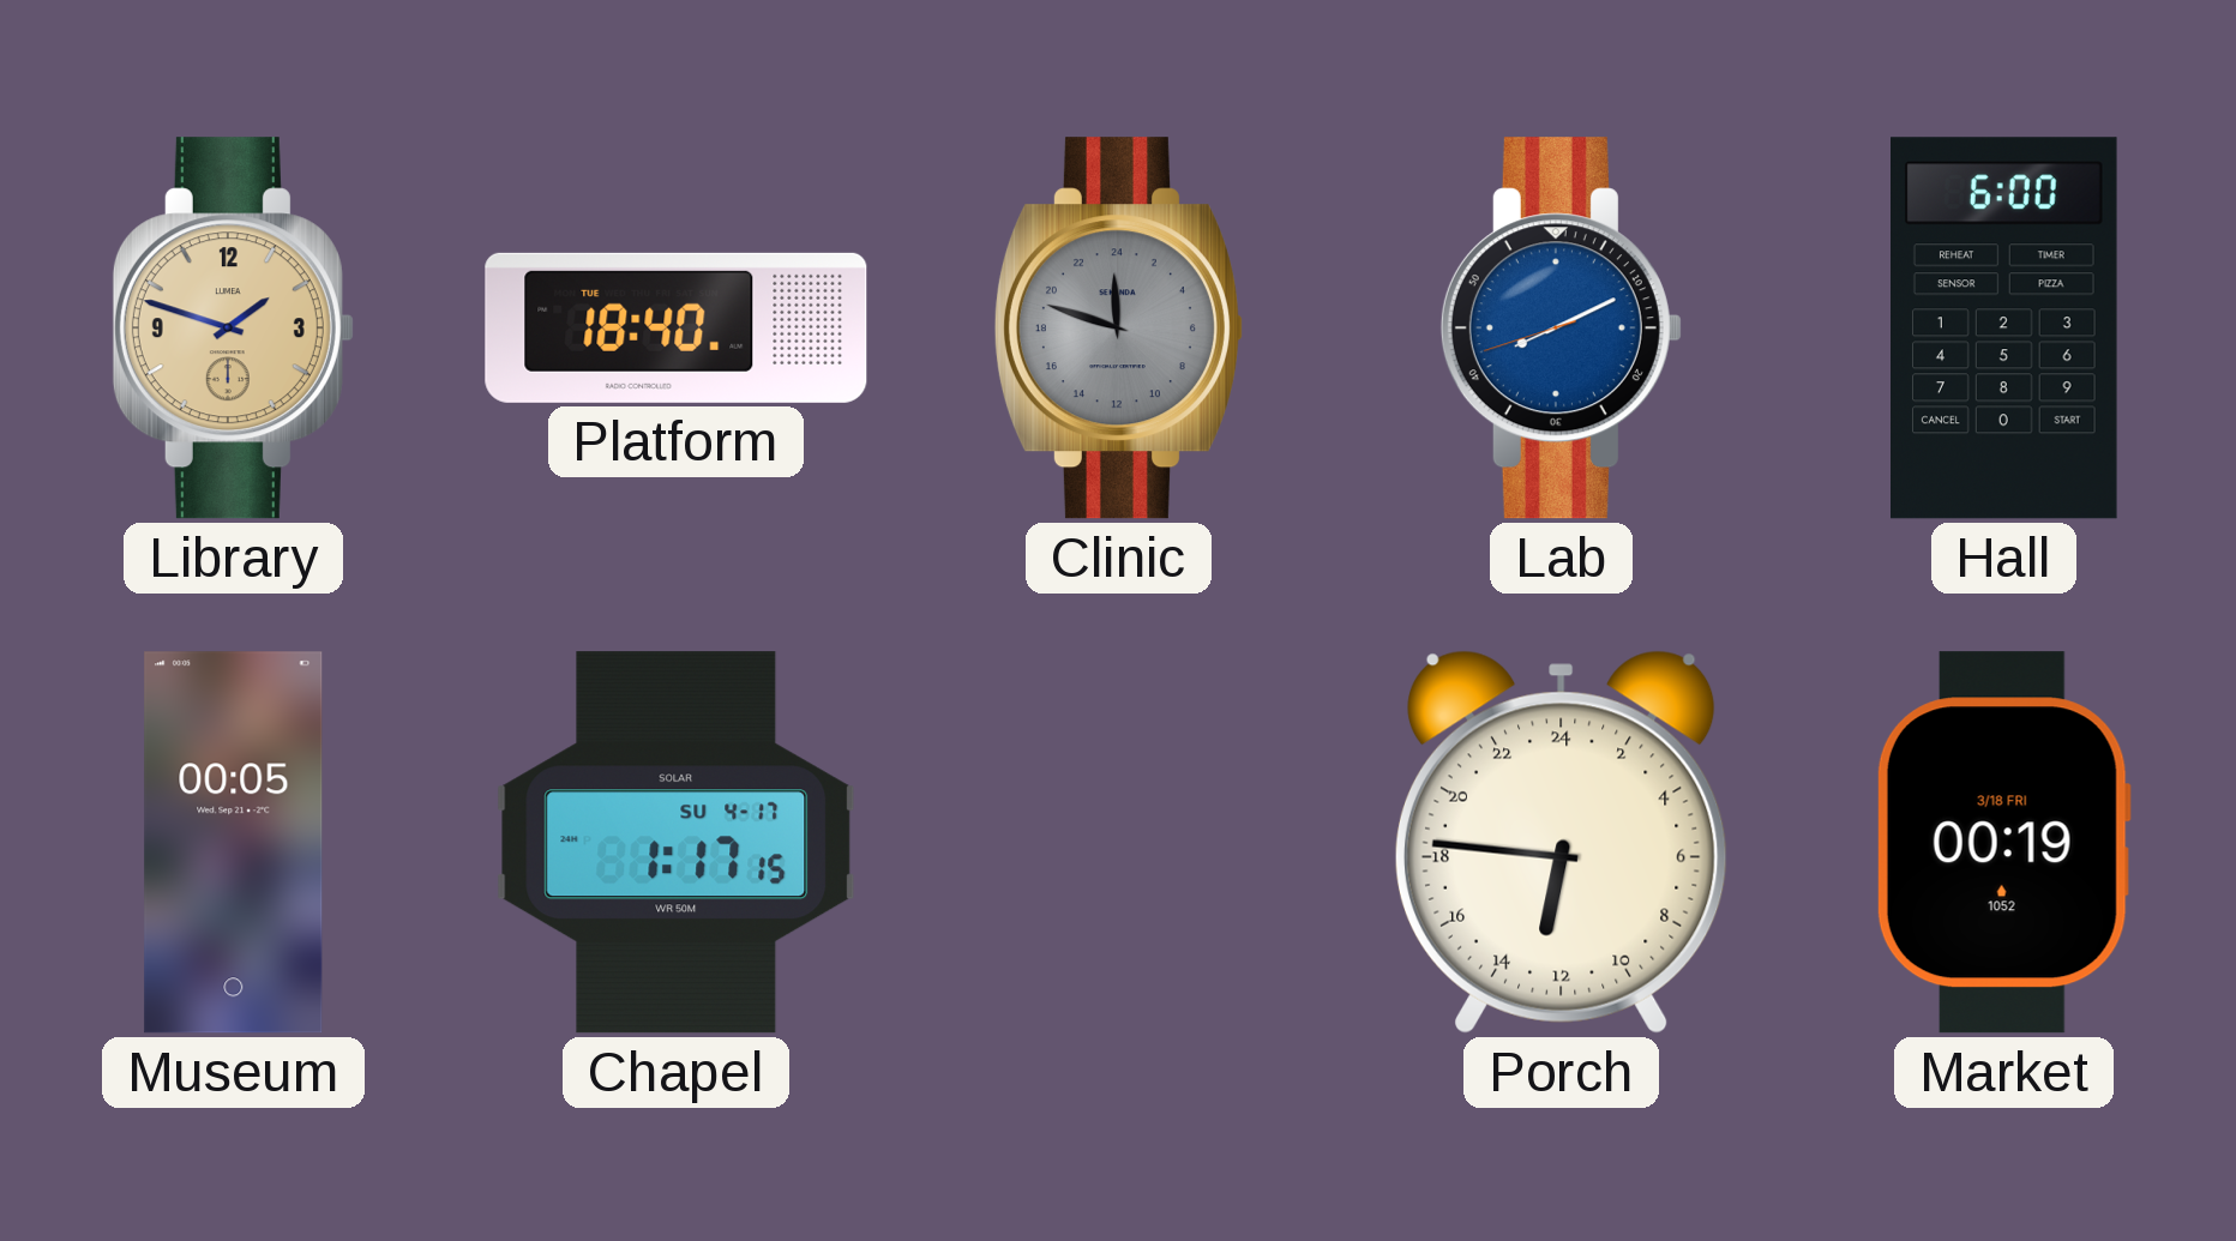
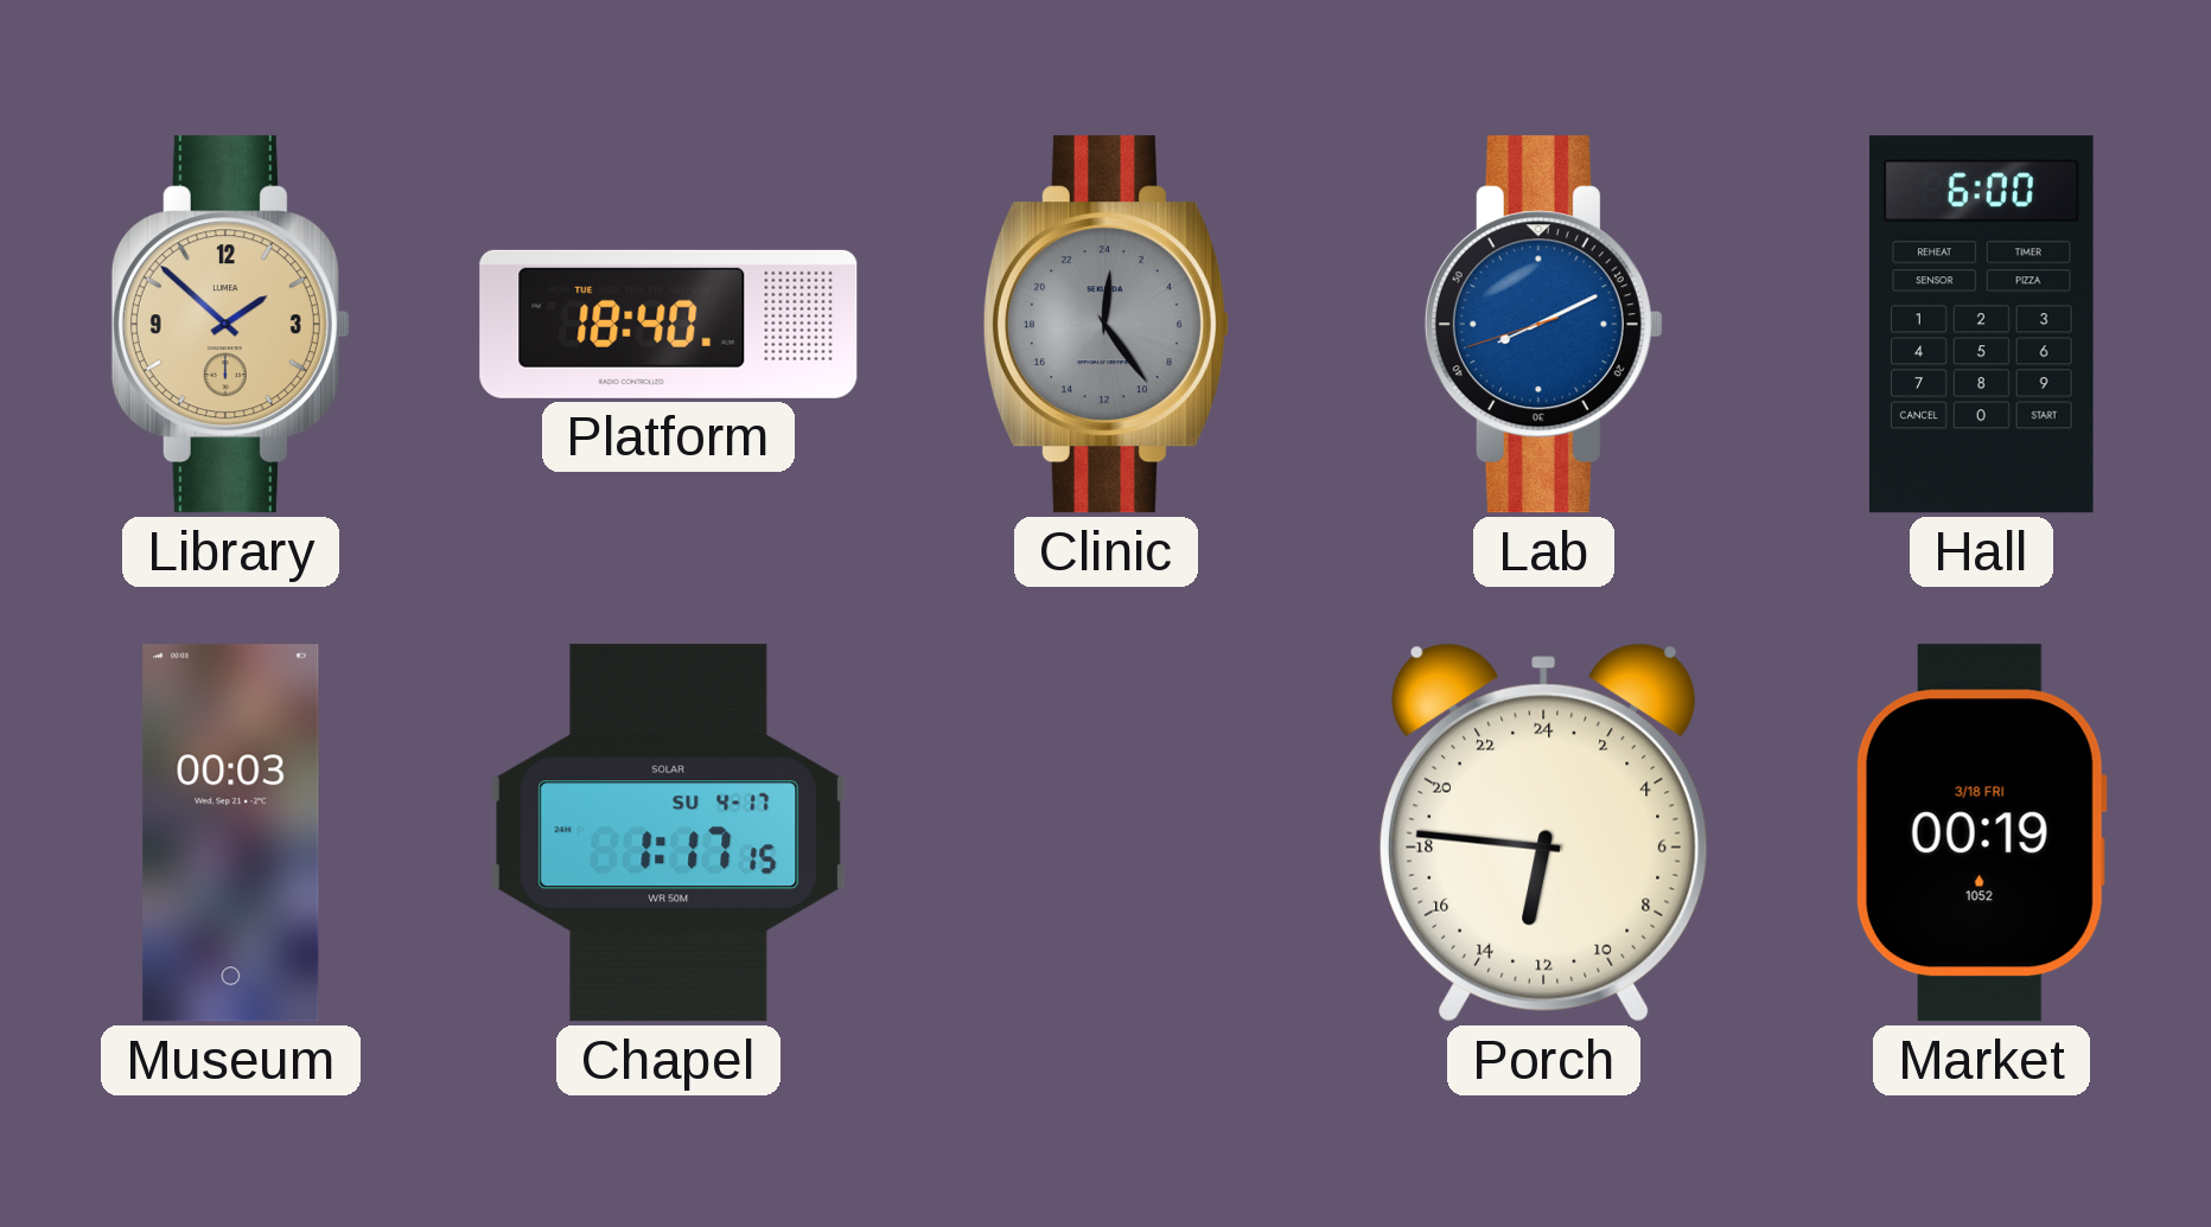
Library: 1:48 -> 1:52 (230, 325)
Clinic: 23:48 -> 0:24 (1105, 325)
Museum: 00:05 -> 00:03 (231, 833)
